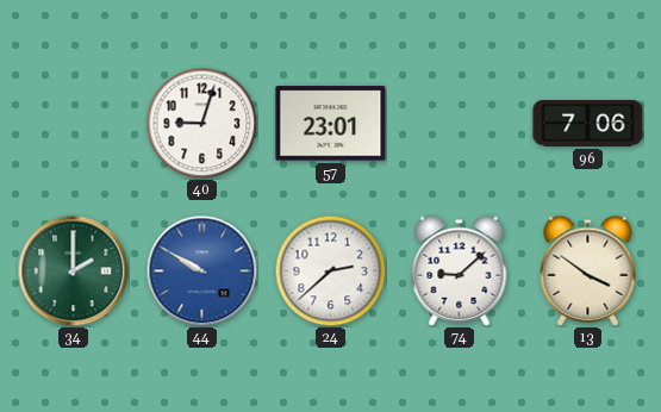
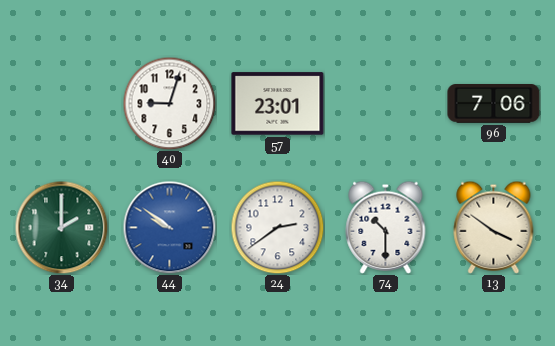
44: 9:50 -> 9:51 (169, 227)
24: 2:38 -> 2:39 (277, 227)
74: 9:08 -> 10:30 (386, 227)
